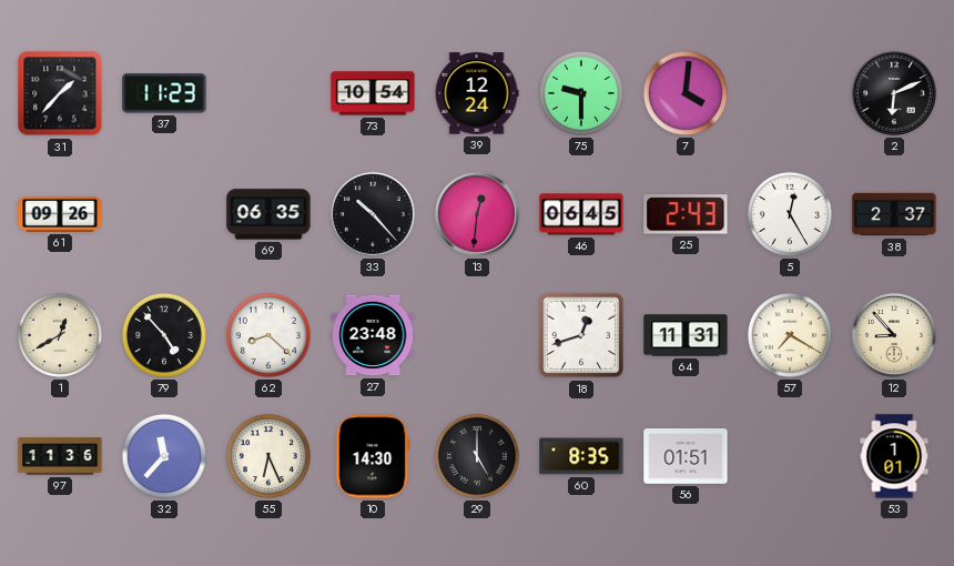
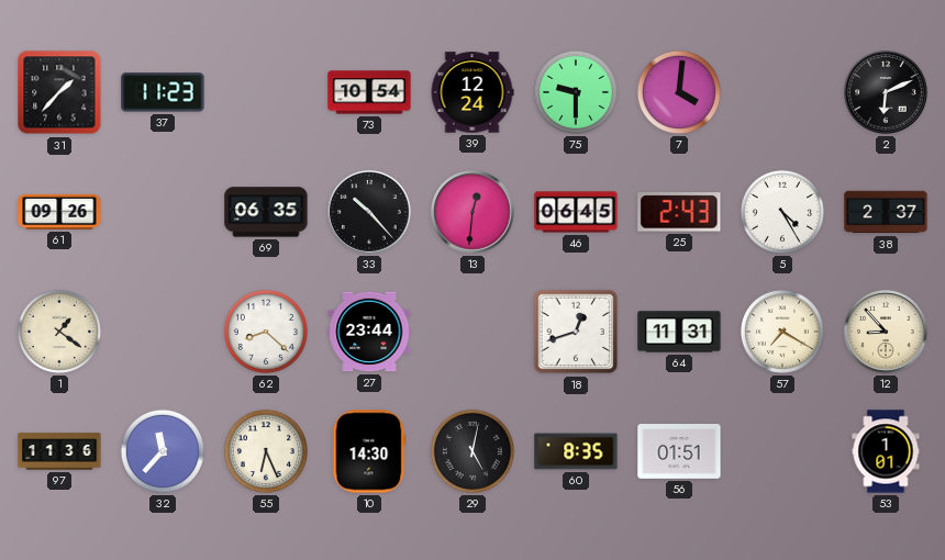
5: 12:25 -> 4:25 (782, 212)
1: 12:40 -> 1:21 (59, 332)
79: 4:53 -> none (164, 335)
27: 23:48 -> 23:44 (369, 332)
29: 5:00 -> 5:02 (472, 451)
